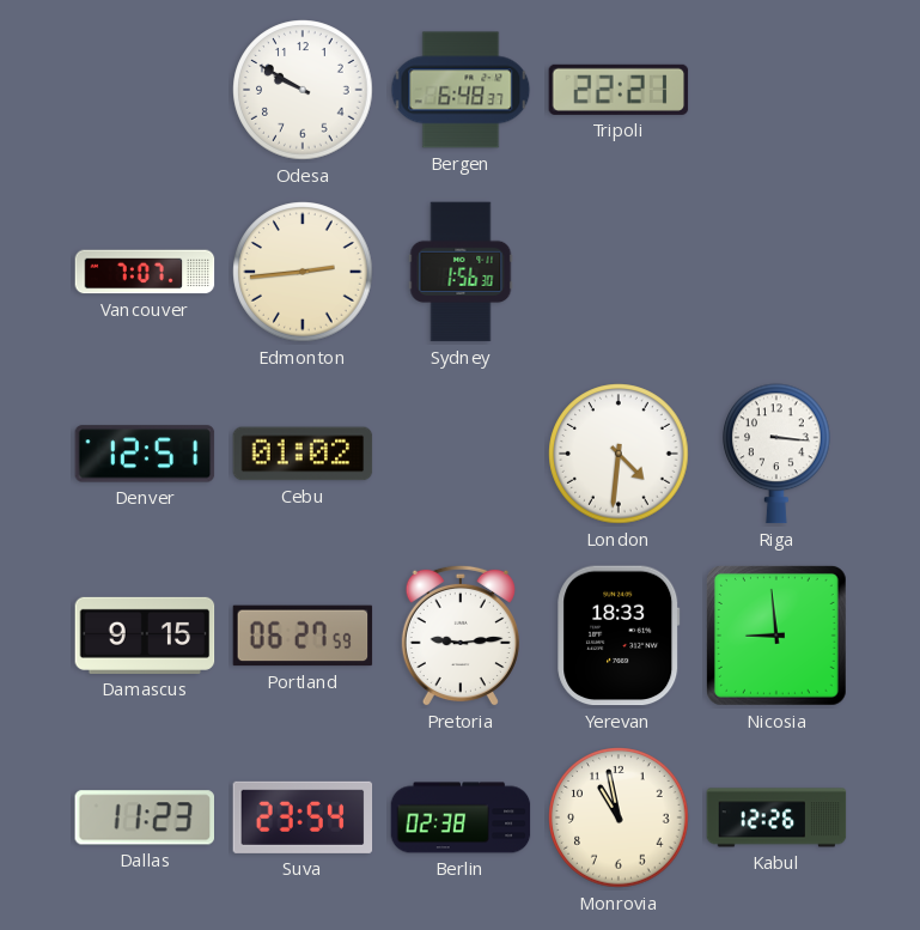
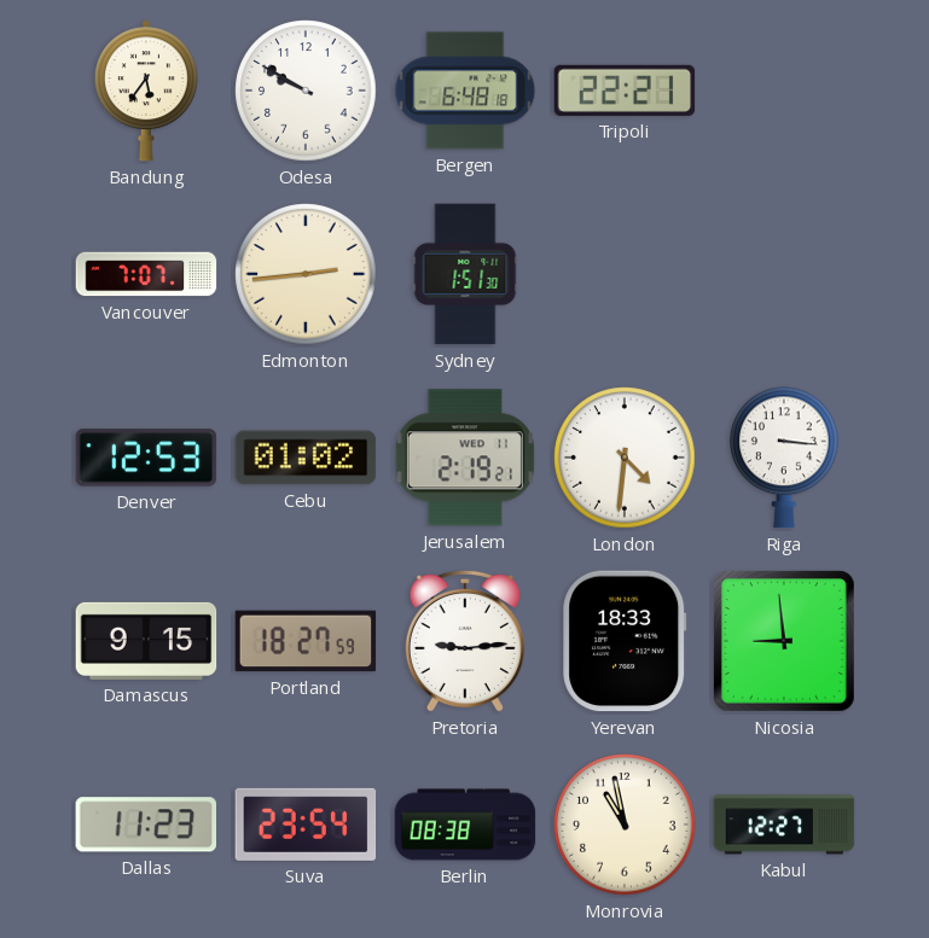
Bandung: none -> 5:36 (146, 91)
Bergen: 6:48:37 -> 6:48:18 (465, 91)
Sydney: 1:56 -> 1:51 (465, 274)
Denver: 12:51 -> 12:53 (146, 458)
Jerusalem: none -> 2:19 (465, 458)
Portland: 06:27 -> 18:27 (306, 641)
Berlin: 02:38 -> 08:38 (465, 825)
Kabul: 12:26 -> 12:27 (784, 825)
